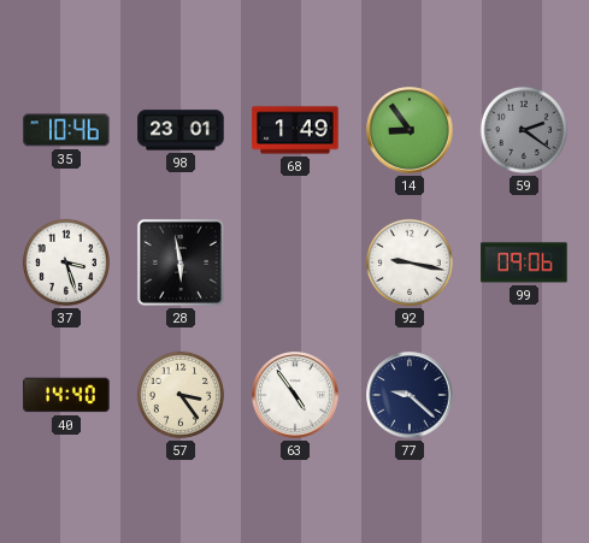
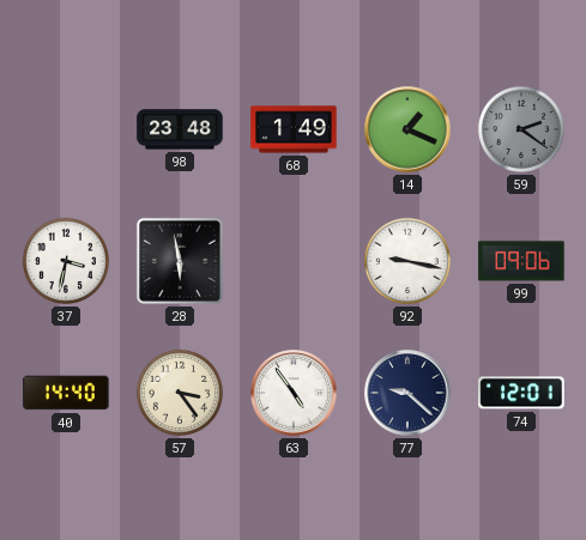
35: 10:46 -> none (66, 130)
98: 23:01 -> 23:48 (180, 129)
14: 8:54 -> 1:19 (407, 129)
37: 3:27 -> 3:32 (66, 261)
74: none -> 12:01 (521, 393)
